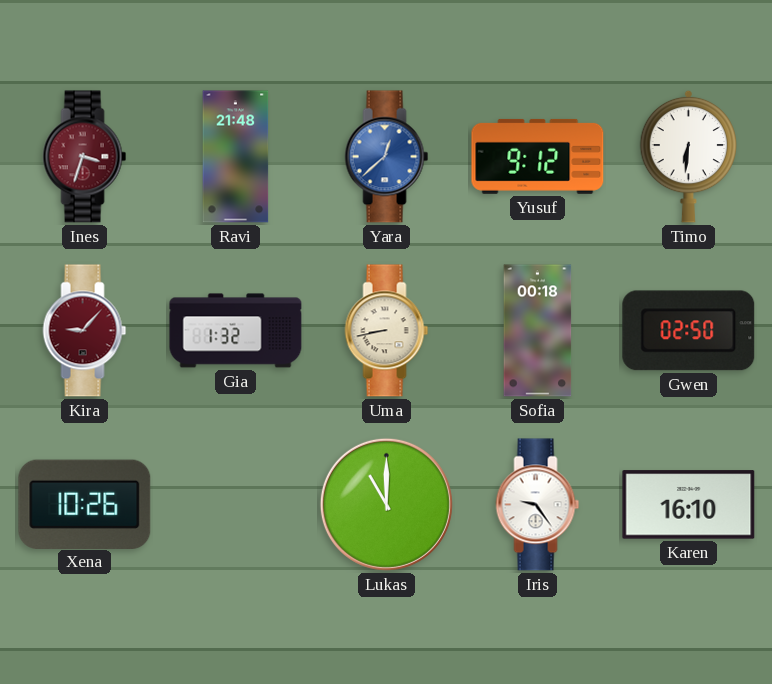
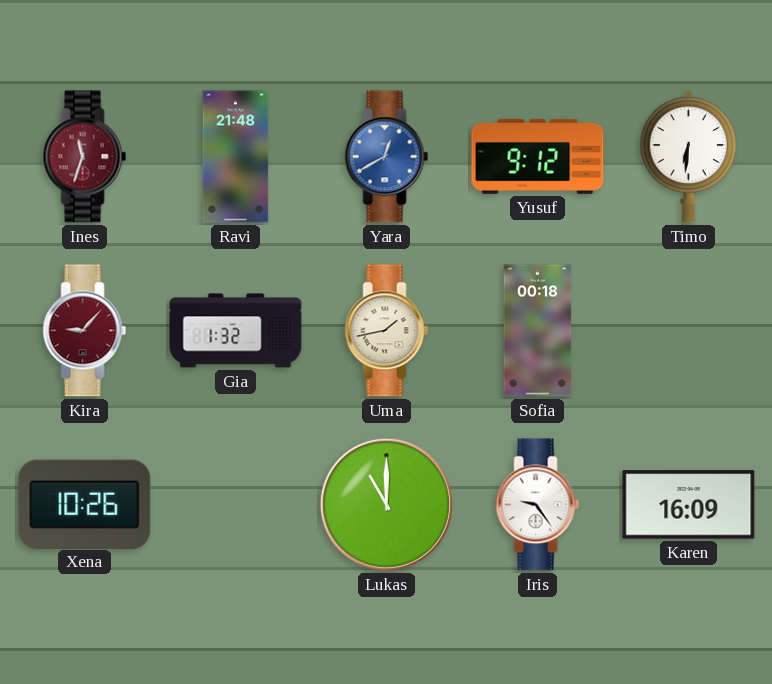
Ines: 3:33 -> 11:33 (85, 157)
Yara: 12:38 -> 12:40 (387, 157)
Uma: 8:43 -> 1:43 (387, 331)
Gwen: 02:50 -> none (689, 331)
Karen: 16:10 -> 16:09 (689, 505)
